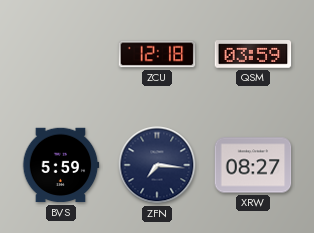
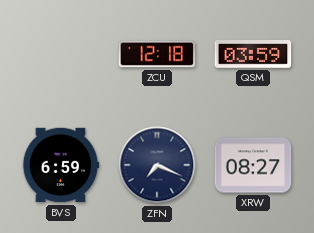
BVS: 5:59 -> 6:59 (61, 165)
ZFN: 7:16 -> 7:19 (157, 165)
